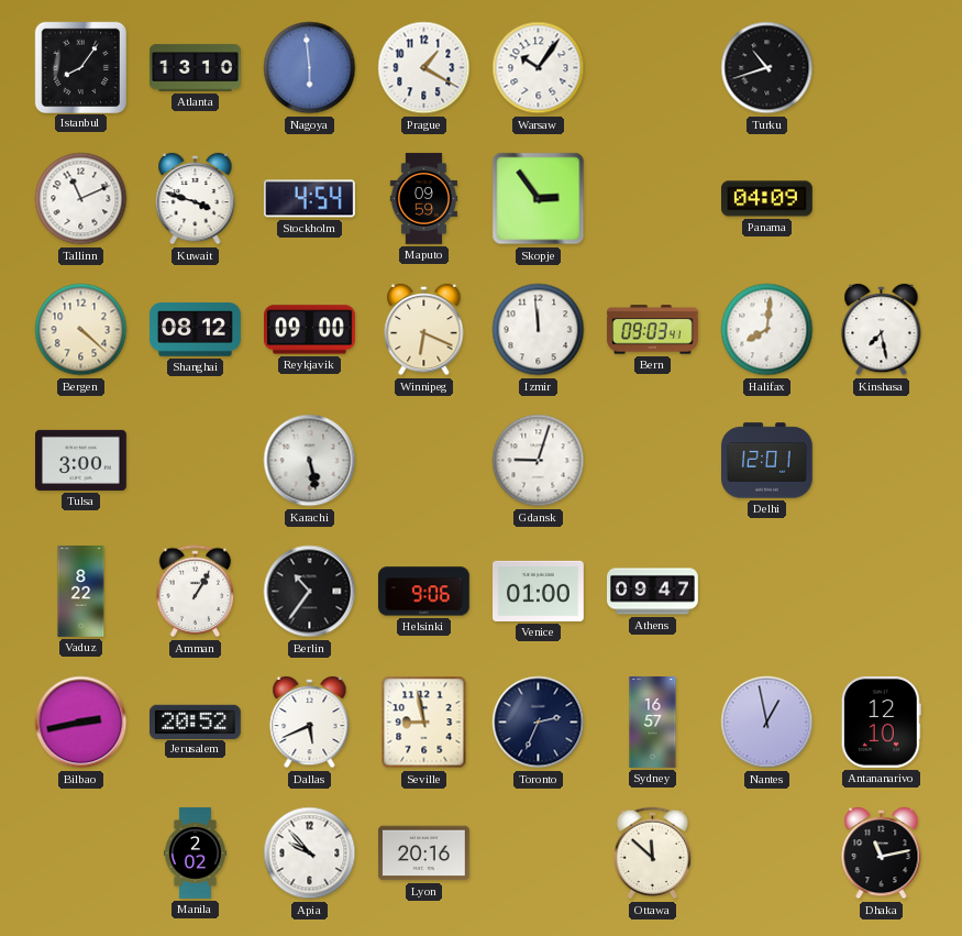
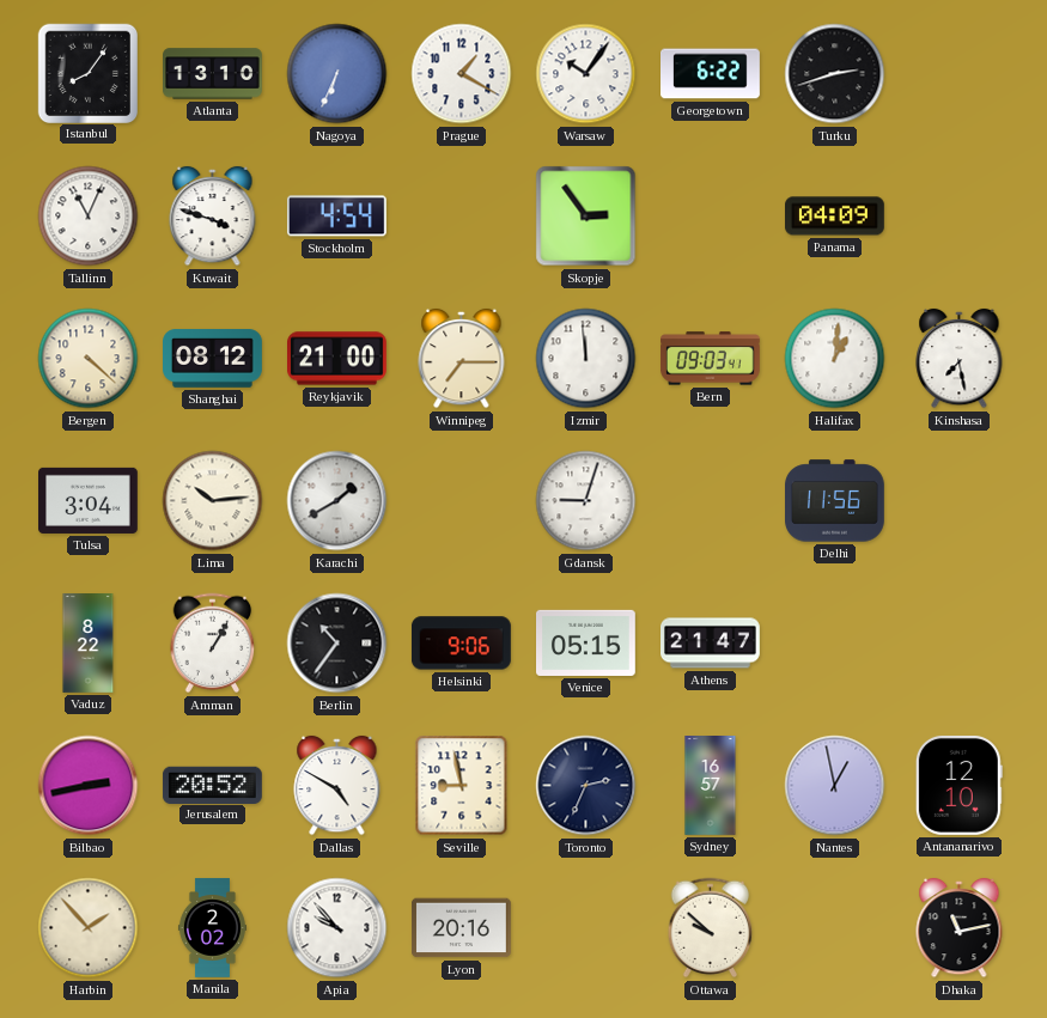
Nagoya: 5:59 -> 6:34 (337, 74)
Georgetown: none -> 6:22 (711, 74)
Turku: 10:42 -> 2:42 (835, 74)
Tallinn: 11:11 -> 11:04 (89, 217)
Maputo: 09:59 -> none (423, 199)
Reykjavik: 09:00 -> 21:00 (337, 359)
Winnipeg: 6:19 -> 7:15 (462, 359)
Halifax: 8:01 -> 1:01 (835, 359)
Tulsa: 3:00 -> 3:04 (89, 500)
Lima: none -> 10:14 (213, 501)
Karachi: 5:28 -> 1:40 (337, 501)
Delhi: 12:01 -> 11:56 (835, 501)
Venice: 01:00 -> 05:15 (586, 642)
Athens: 09:47 -> 21:47 (711, 644)
Dallas: 5:41 -> 4:50 (337, 786)
Harbin: none -> 1:53 (89, 928)
Ottawa: 11:52 -> 9:52 (711, 928)
